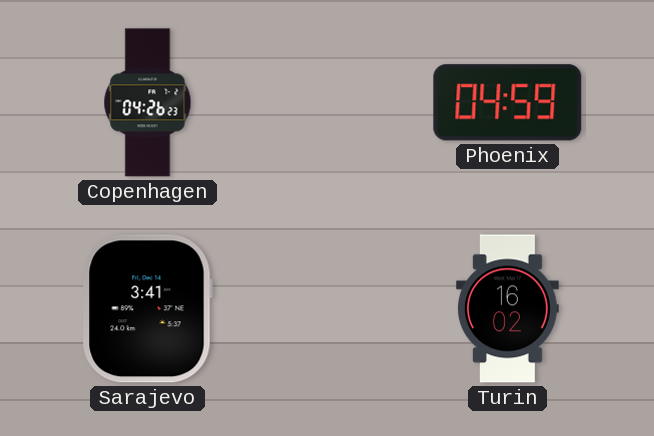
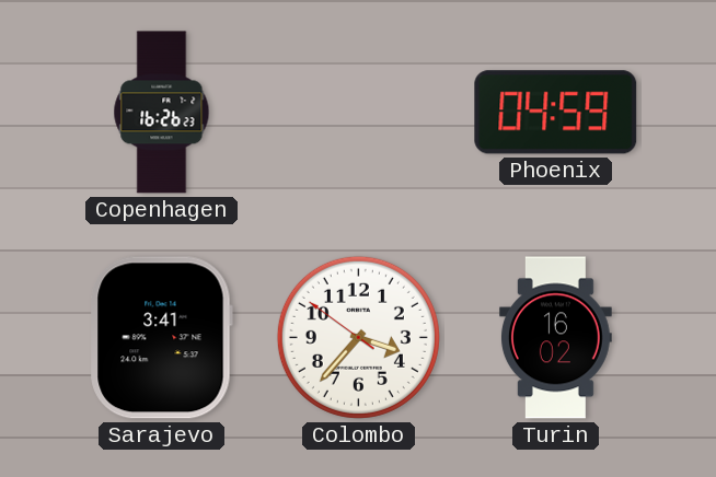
Copenhagen: 04:26 -> 16:26 (162, 113)
Colombo: none -> 3:36 (358, 337)
